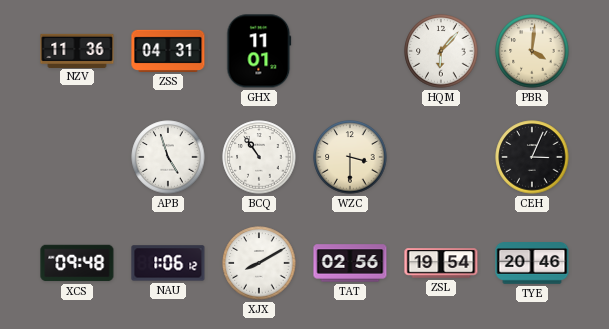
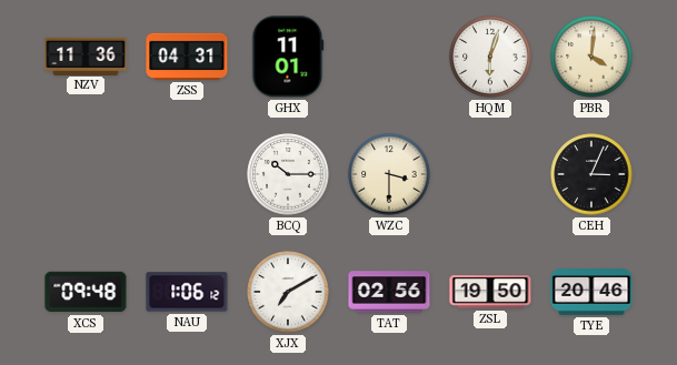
HQM: 6:07 -> 6:03 (490, 57)
APB: 4:57 -> none (168, 157)
BCQ: 10:54 -> 10:15 (288, 174)
XJX: 8:10 -> 7:10 (288, 292)
ZSL: 19:54 -> 19:50 (490, 292)
